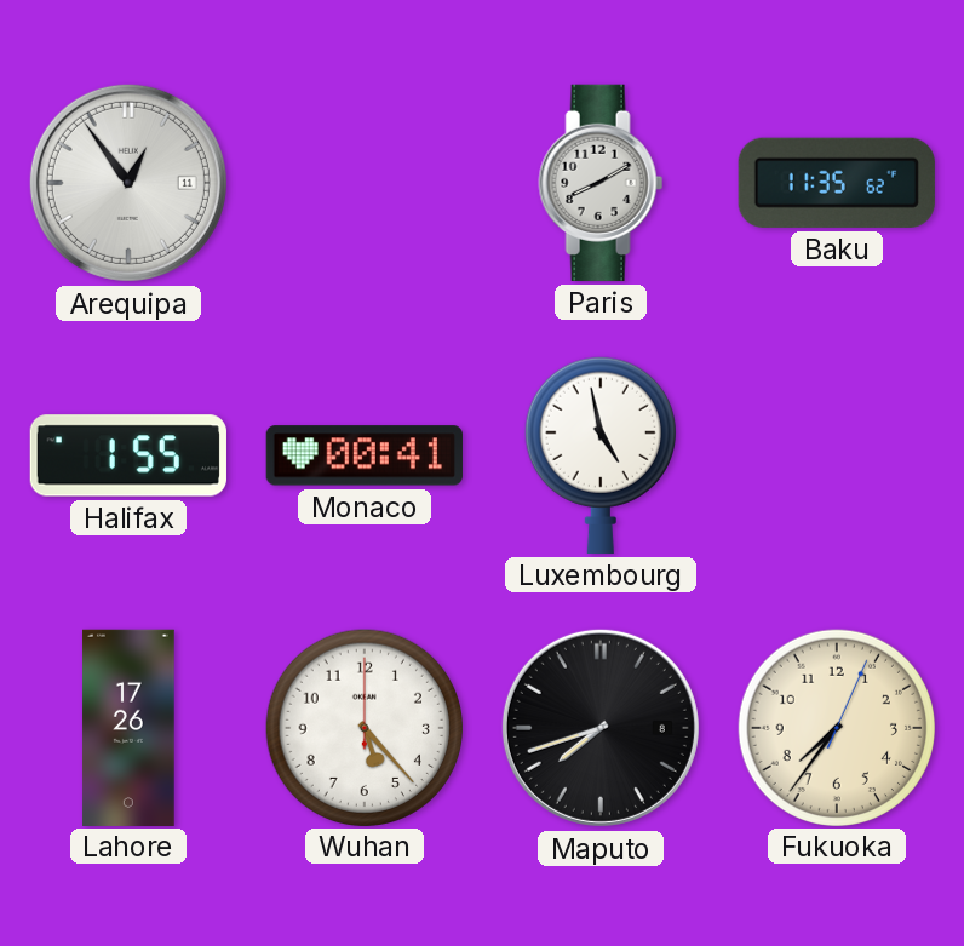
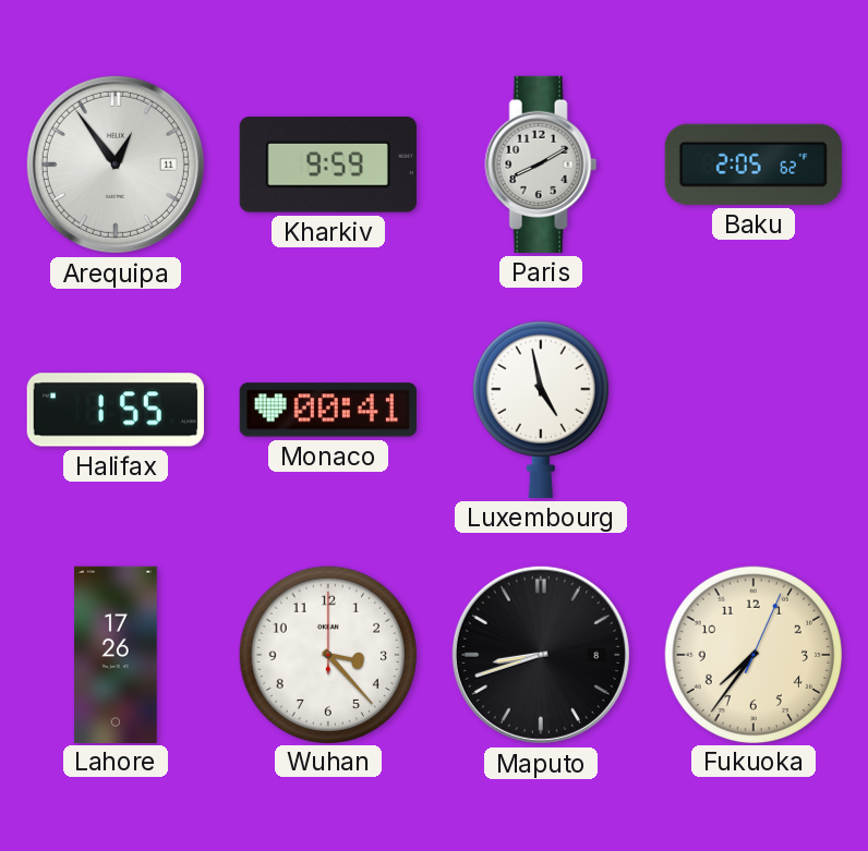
Kharkiv: none -> 9:59 (328, 165)
Baku: 11:35 -> 2:05 (754, 165)
Wuhan: 5:23 -> 3:23 (327, 654)
Maputo: 7:42 -> 8:42 (541, 655)
